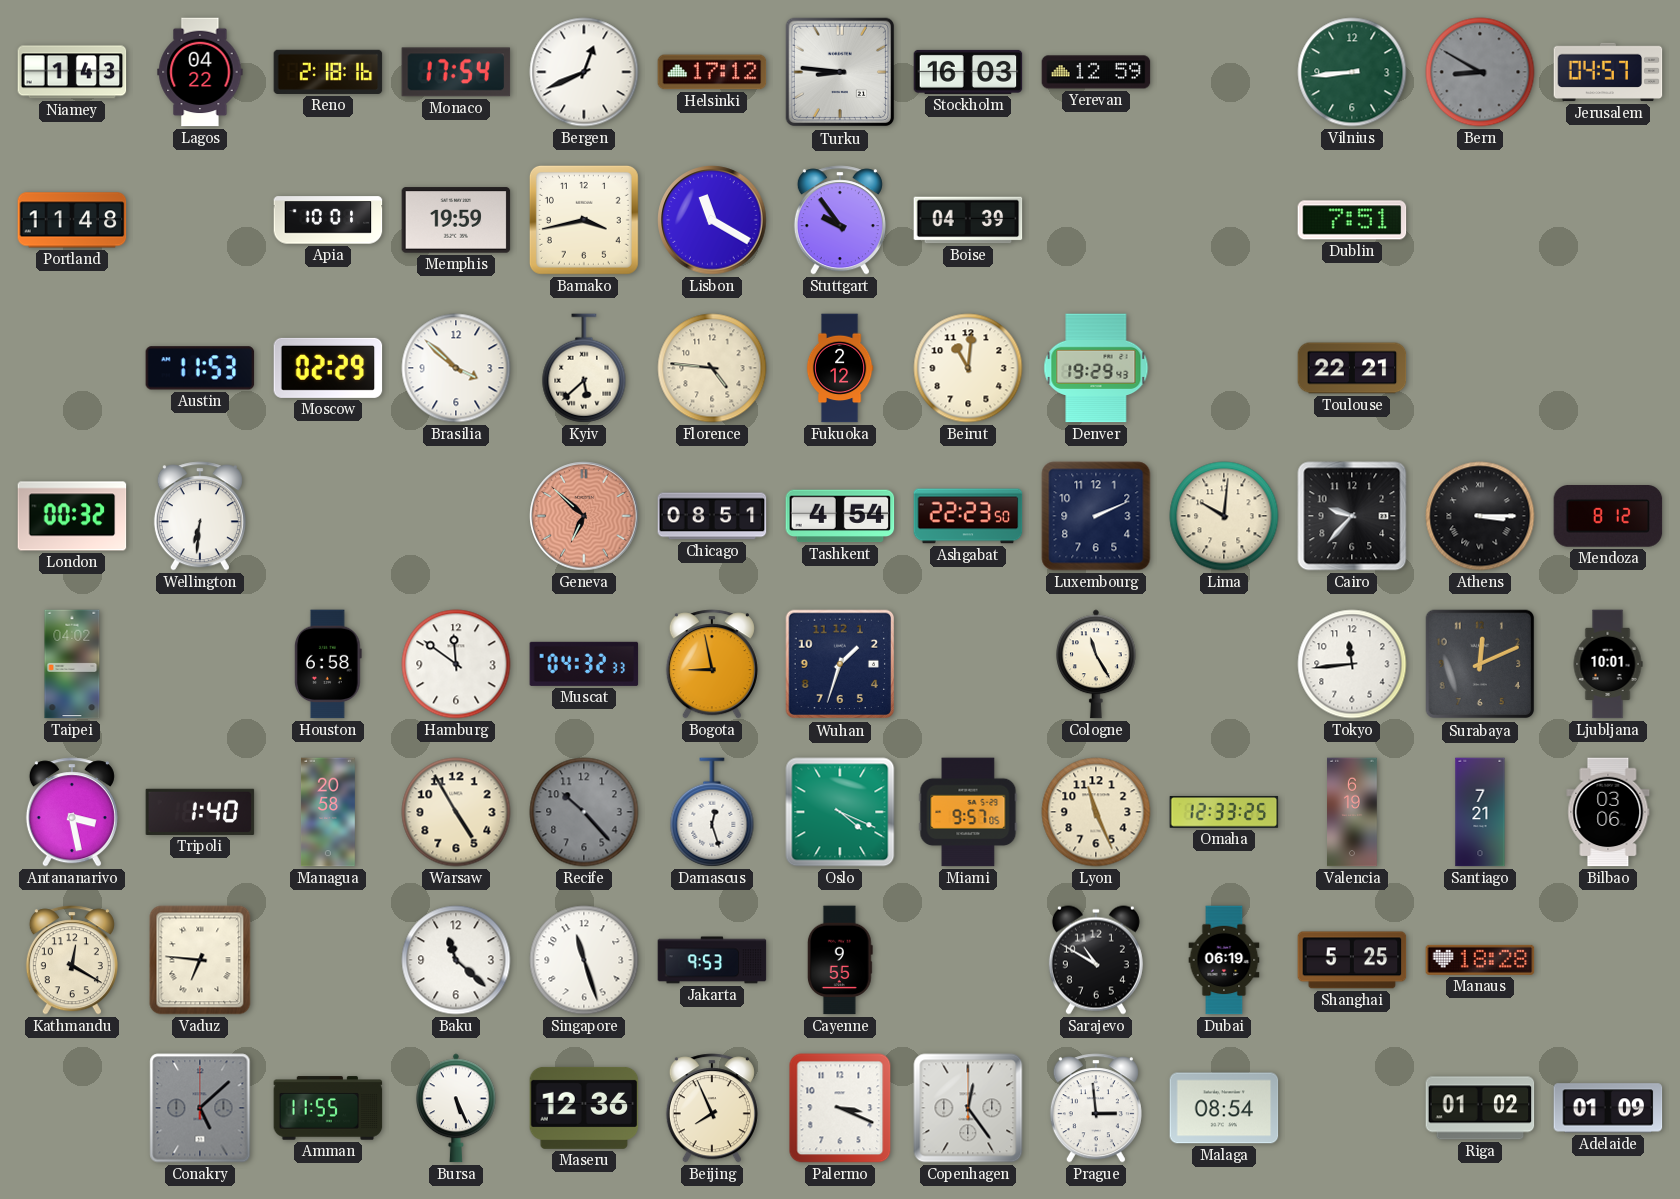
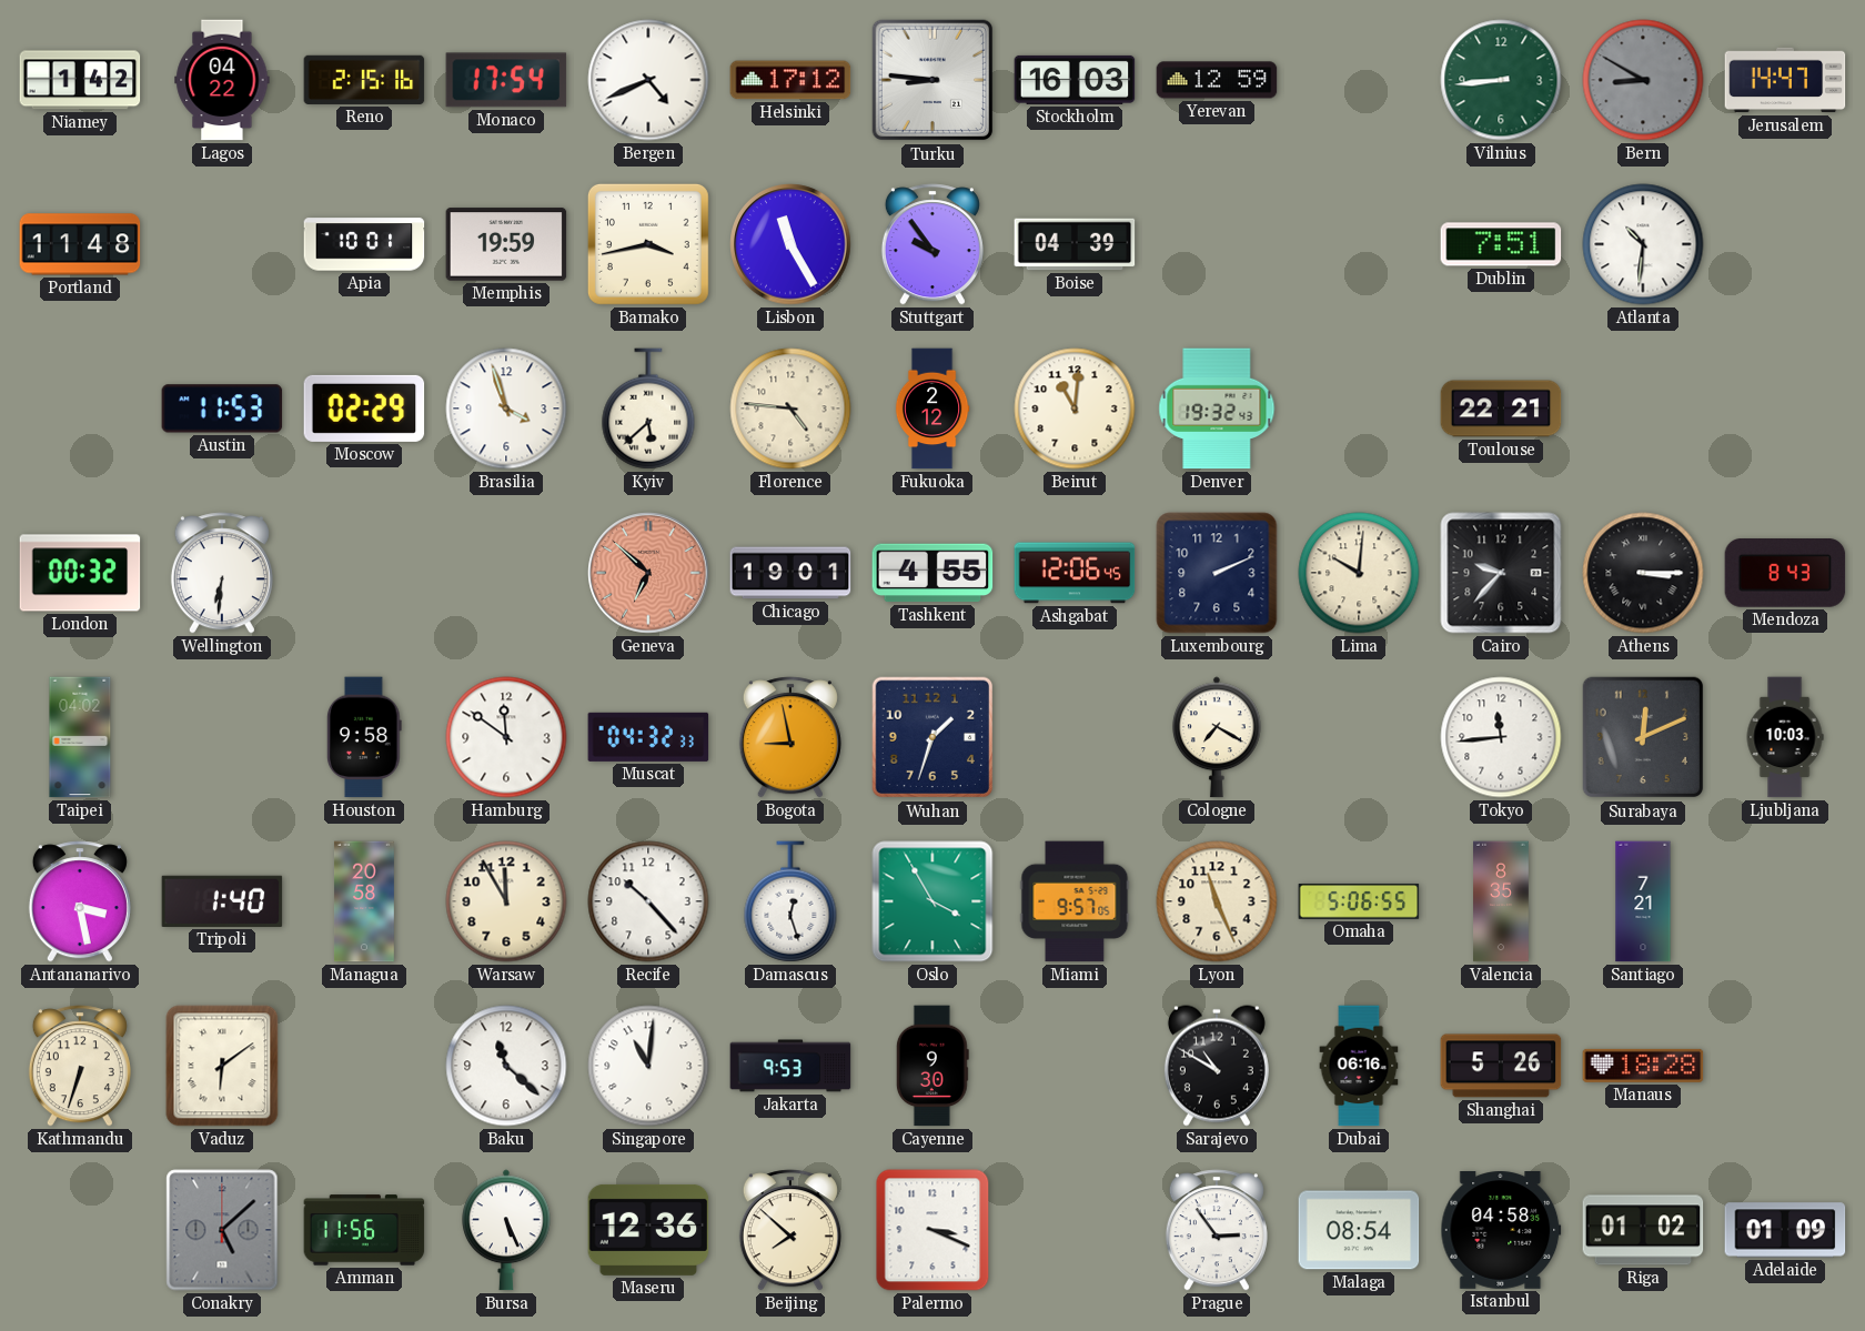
Niamey: 1:43 -> 1:42 (80, 80)
Reno: 2:18 -> 2:15 (364, 80)
Bergen: 12:41 -> 4:41 (648, 80)
Jerusalem: 04:57 -> 14:47 (1785, 80)
Lisbon: 11:20 -> 11:25 (790, 244)
Atlanta: none -> 10:31 (1643, 244)
Brasilia: 3:52 -> 3:57 (506, 409)
Denver: 19:29 -> 19:32 (1217, 409)
Chicago: 08:51 -> 19:01 (790, 573)
Tashkent: 4:54 -> 4:55 (932, 573)
Ashgabat: 22:23 -> 12:06 (1075, 573)
Mendoza: 8:12 -> 8:43 (1785, 573)
Houston: 6:58 -> 9:58 (364, 737)
Cologne: 11:25 -> 7:20 (1218, 737)
Ljubljana: 10:01 -> 10:03 (1785, 737)
Warsaw: 4:55 -> 11:55 (506, 901)
Recife dial: grey -> white (648, 901)
Oslo: 4:19 -> 3:55 (932, 901)
Omaha: 12:33 -> 5:06 (1359, 901)
Valencia: 6:19 -> 8:35 (1502, 901)
Bilbao: 03:06 -> none (1608, 812)
Kathmandu: 12:20 -> 6:33 (80, 1066)
Vaduz: 6:46 -> 6:09 (222, 1066)
Singapore: 11:27 -> 11:01 (648, 1066)
Cayenne: 9:55 -> 9:30 (932, 1066)
Dubai: 06:19 -> 06:16 (1359, 1066)
Shanghai: 5:25 -> 5:26 (1501, 1066)
Amman: 11:55 -> 11:56 (364, 1230)
Beijing: 7:56 -> 7:52 (790, 1230)
Copenhagen: 12:24 -> none (968, 1108)
Prague: 2:59 -> 2:54 (1217, 1230)
Istanbul: none -> 04:58 (1501, 1231)
